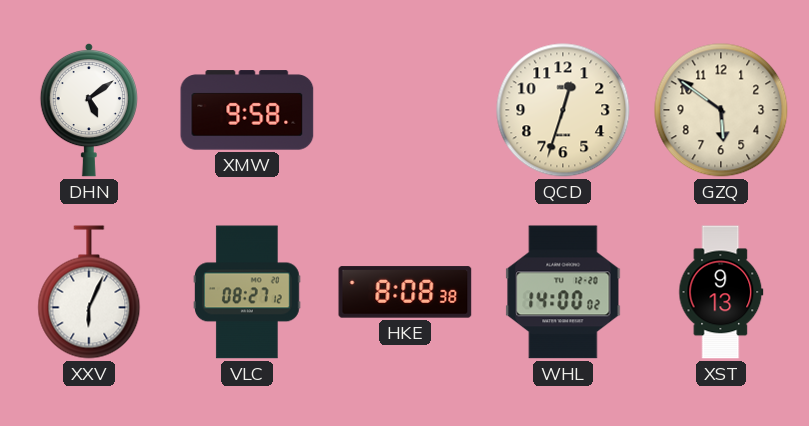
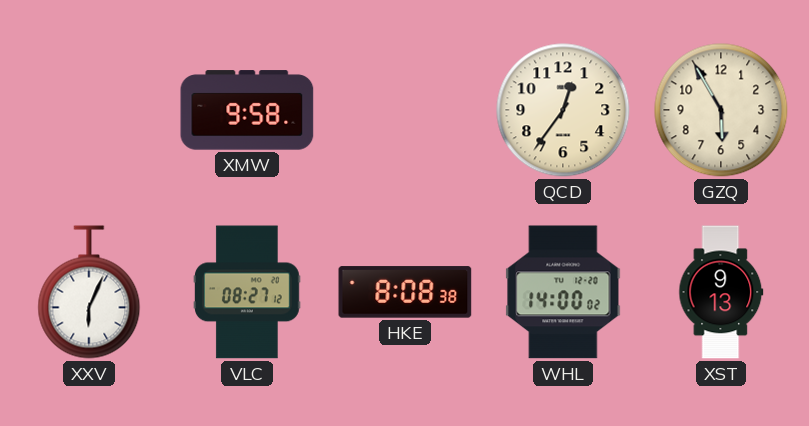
DHN: 5:09 -> none (89, 110)
QCD: 12:33 -> 12:36 (563, 110)
GZQ: 5:51 -> 5:55 (721, 110)
